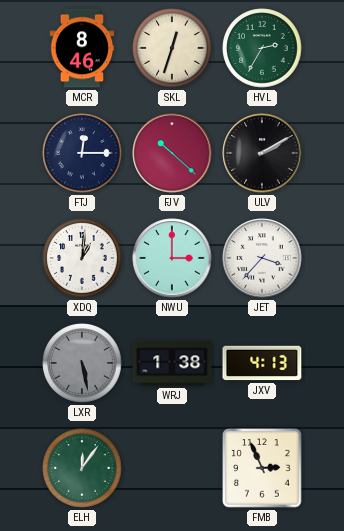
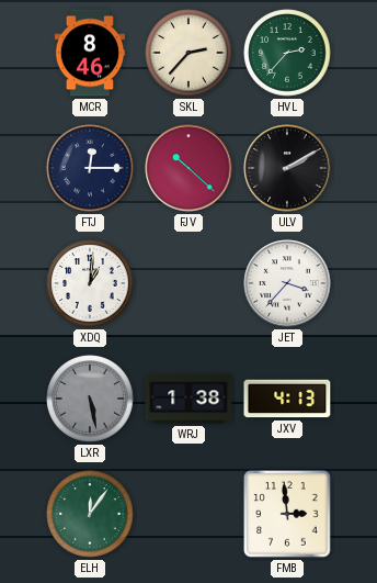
SKL: 12:33 -> 2:37 (188, 53)
HVL: 2:35 -> 2:37 (287, 53)
NWU: 3:00 -> none (172, 258)
FMB: 2:56 -> 2:59 (287, 514)
